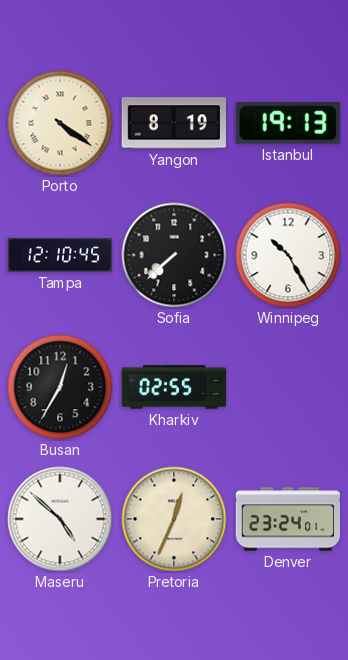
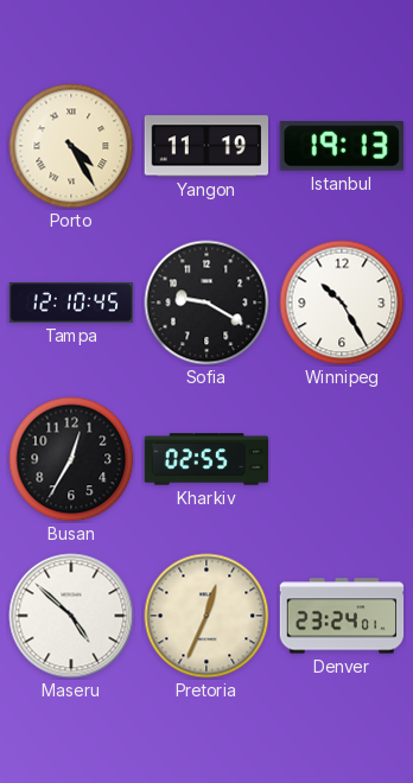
Porto: 4:21 -> 4:25 (71, 146)
Yangon: 8:19 -> 11:19 (205, 146)
Sofia: 7:38 -> 9:20 (206, 303)
